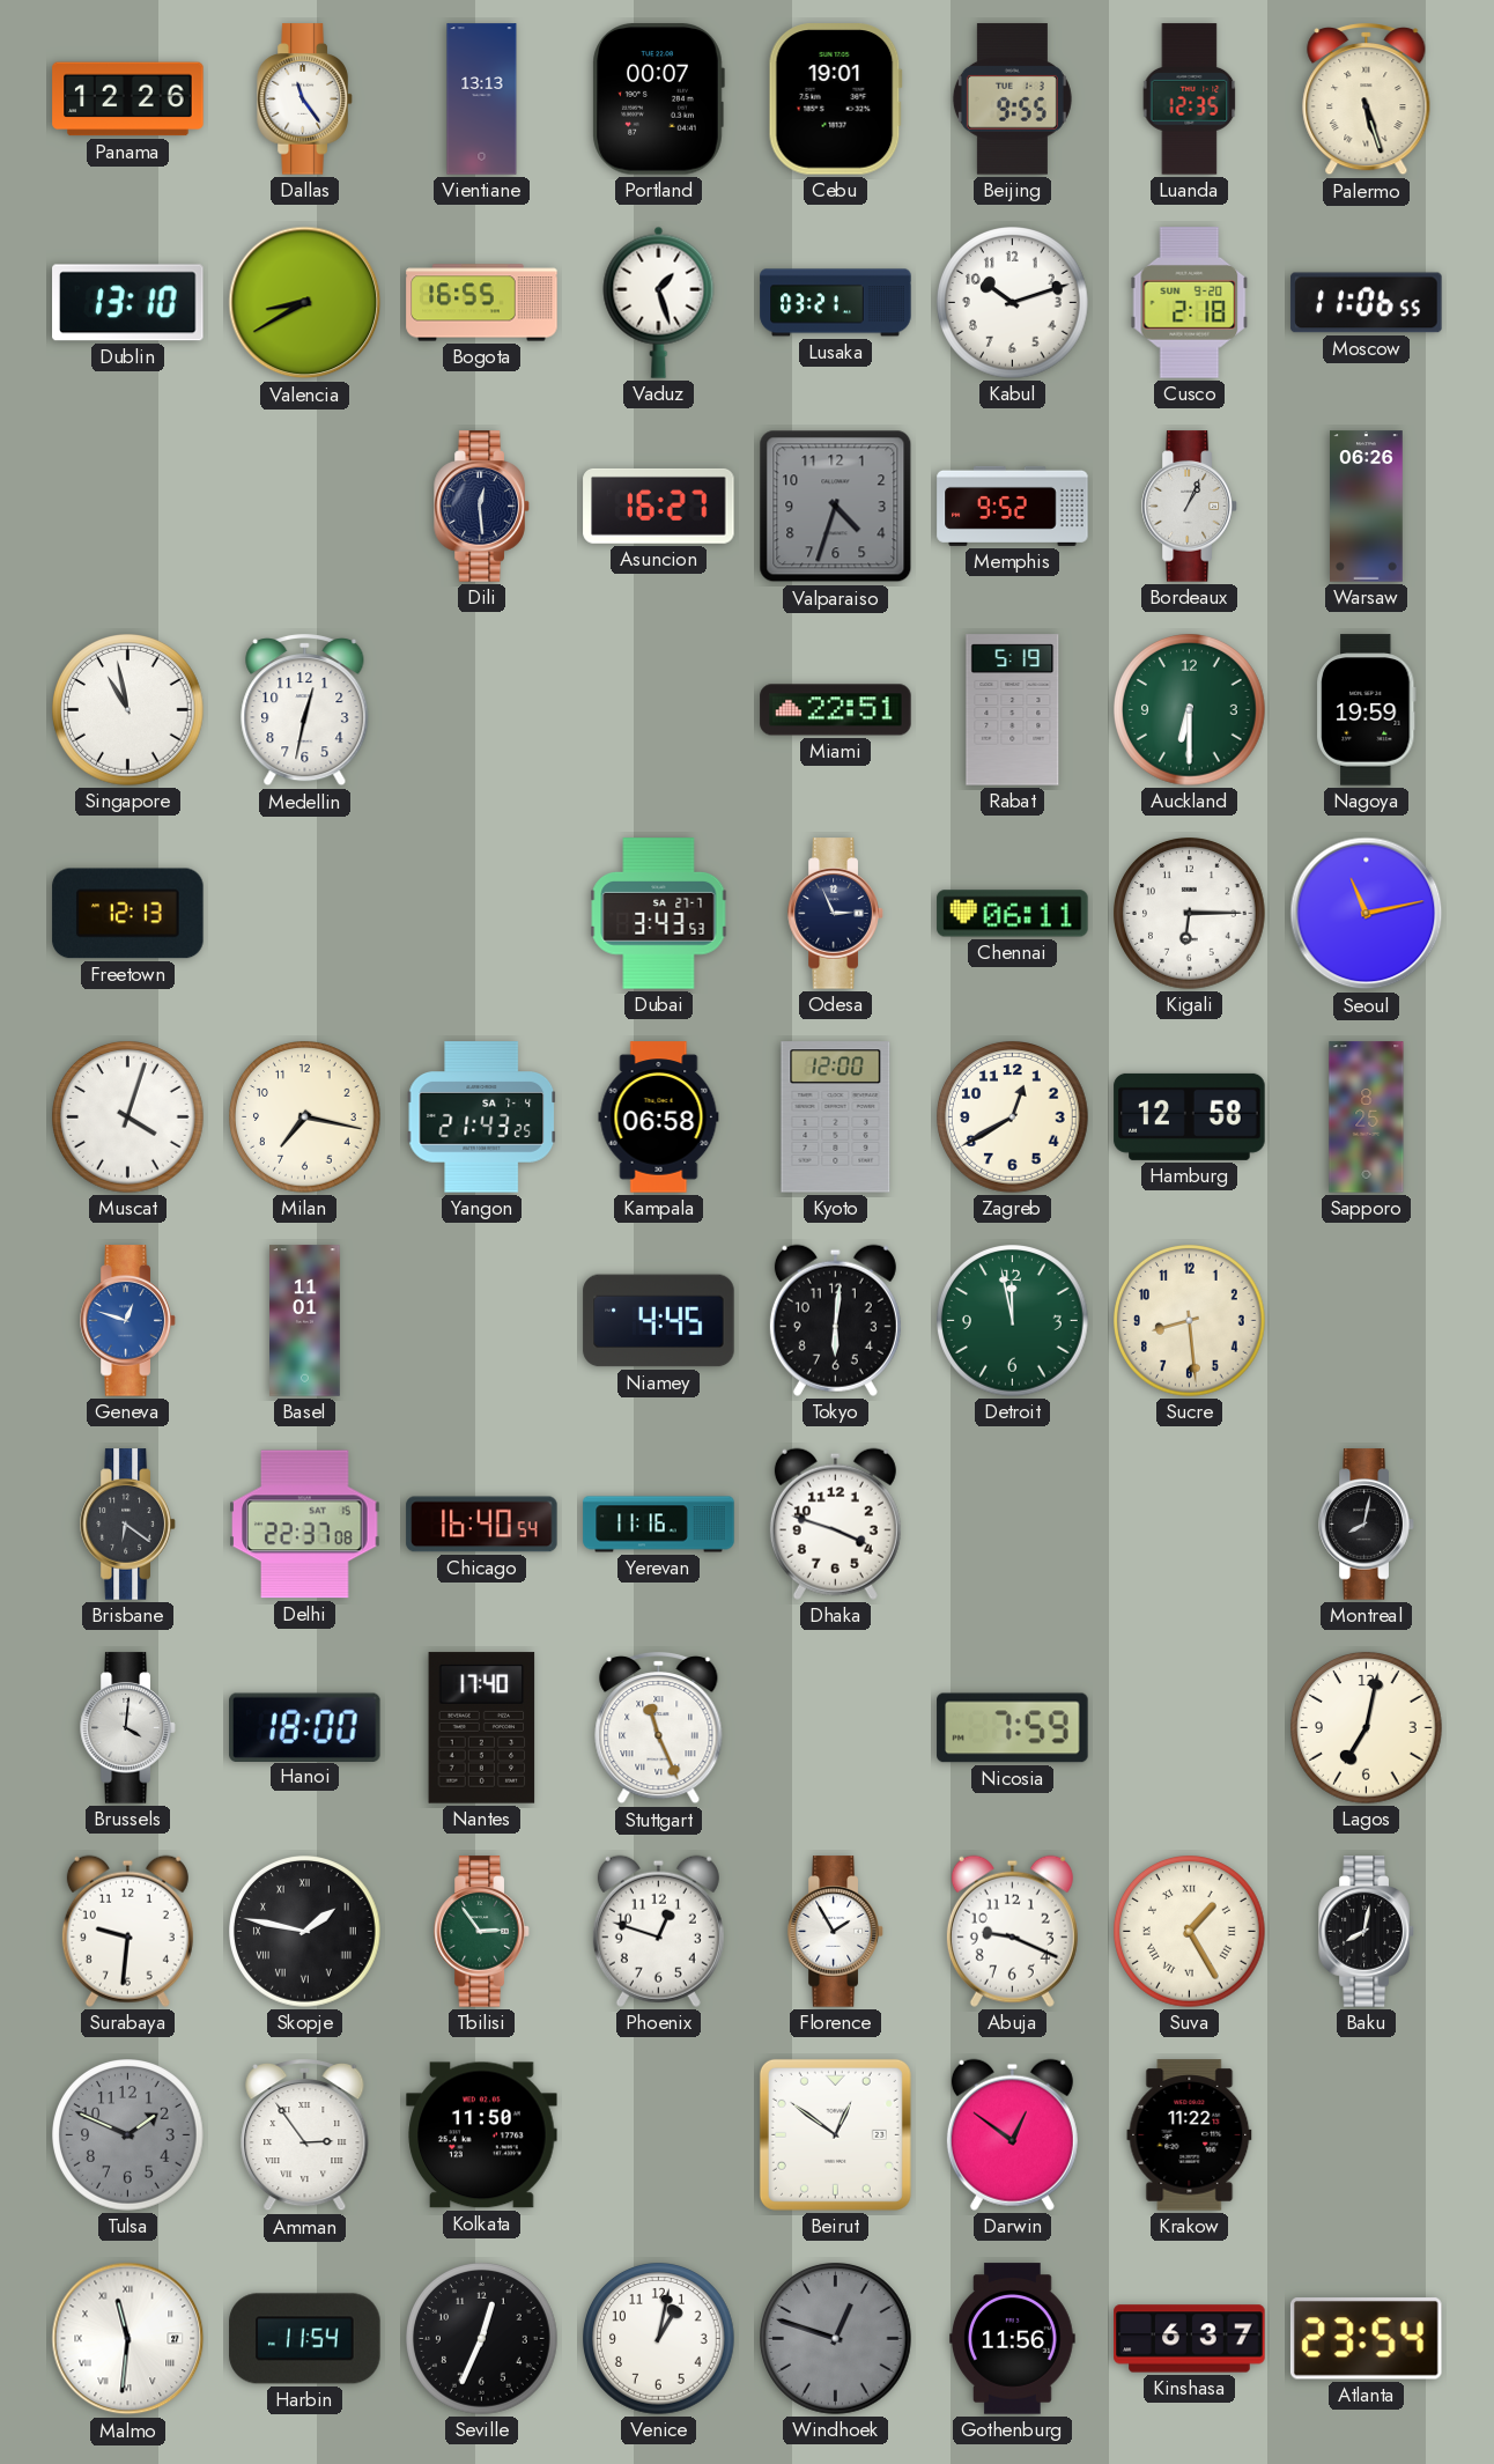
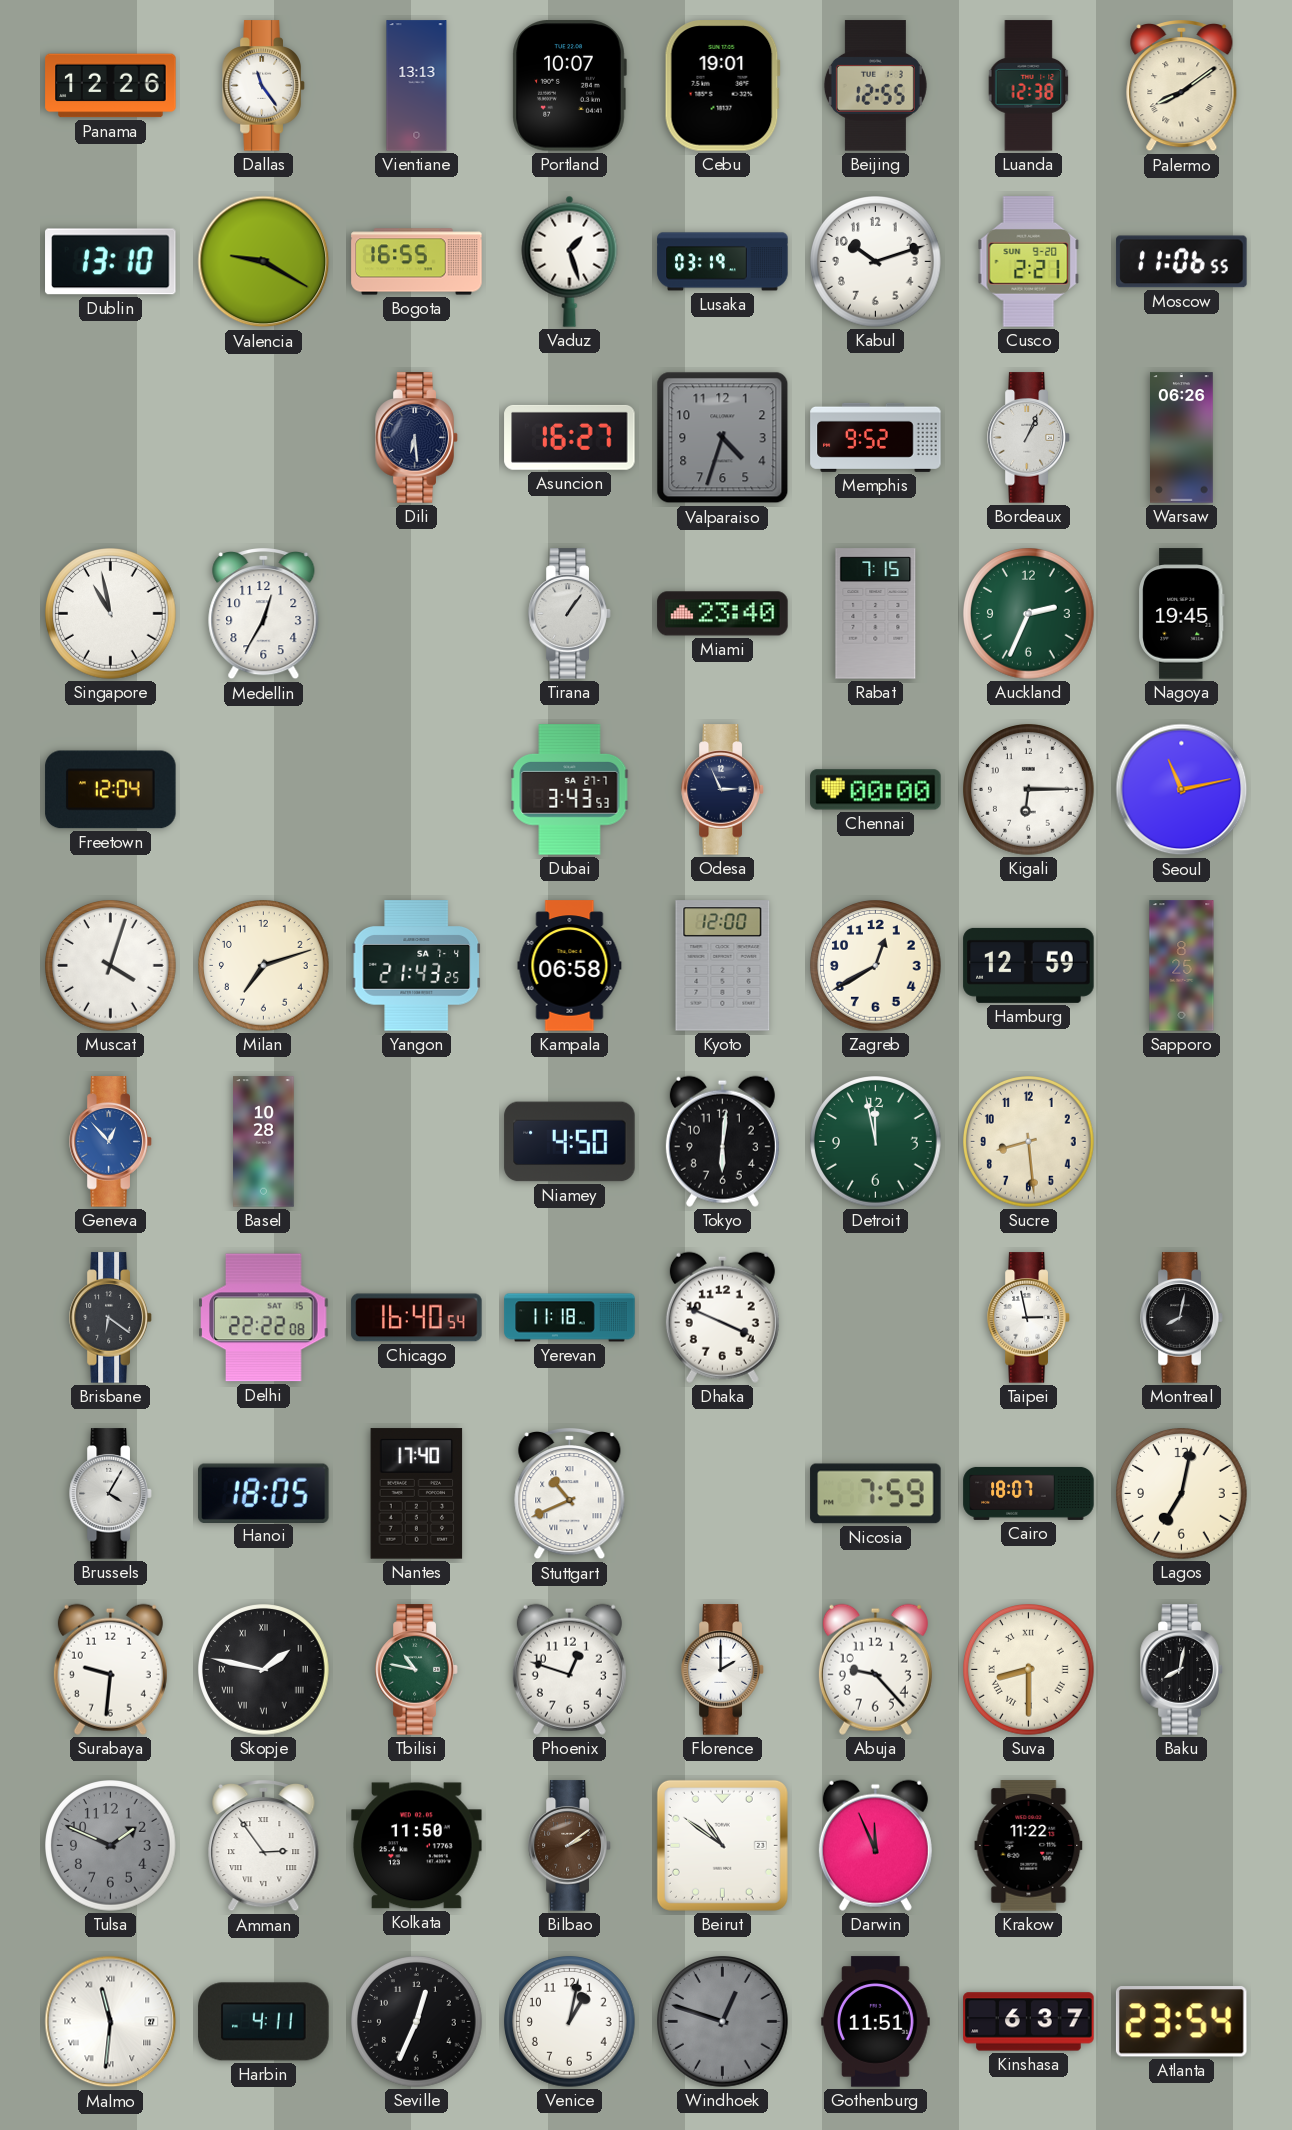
Portland: 00:07 -> 10:07 (569, 86)
Beijing: 9:55 -> 12:55 (875, 86)
Luanda: 12:35 -> 12:38 (1029, 86)
Palermo: 5:27 -> 8:09 (1182, 86)
Valencia: 8:40 -> 9:20 (264, 262)
Lusaka: 03:21 -> 03:19 (723, 262)
Cusco: 2:18 -> 2:21 (1029, 262)
Dili: 12:29 -> 6:29 (417, 438)
Medellin: 12:32 -> 12:35 (264, 614)
Tirana: none -> 1:06 (570, 614)
Miami: 22:51 -> 23:40 (723, 614)
Rabat: 5:19 -> 7:15 (876, 614)
Auckland: 6:30 -> 2:34 (1029, 614)
Nagoya: 19:59 -> 19:45 (1182, 614)
Freetown: 12:13 -> 12:04 (111, 790)
Chennai: 06:11 -> 00:00 (876, 790)
Milan: 7:17 -> 7:12 (264, 966)
Hamburg: 12:58 -> 12:59 (1029, 965)
Geneva: 12:48 -> 12:53 (111, 1142)
Basel: 11:01 -> 10:28 (264, 1142)
Niamey: 4:45 -> 4:50 (570, 1142)
Delhi: 22:37 -> 22:22 (264, 1318)
Yerevan: 11:16 -> 11:18 (570, 1318)
Dhaka: 3:48 -> 3:49 (722, 1317)
Taipei: none -> 2:58 (1029, 1318)
Brussels: 4:01 -> 4:05 (111, 1494)
Hanoi: 18:00 -> 18:05 (264, 1493)
Stuttgart: 11:26 -> 10:41 (570, 1494)
Cairo: none -> 18:07 (1029, 1493)
Tbilisi: 2:54 -> 10:47 (417, 1670)
Florence: 1:55 -> 2:00 (723, 1670)
Abuja: 9:19 -> 9:23 (875, 1669)
Suva: 1:25 -> 8:30 (1029, 1670)
Bilbao: none -> 2:09 (570, 1846)
Beirut: 12:51 -> 10:51 (722, 1845)
Darwin: 12:51 -> 11:56 (875, 1845)
Harbin: 11:54 -> 4:11 (264, 2022)
Gothenburg: 11:56 -> 11:51 (876, 2022)
